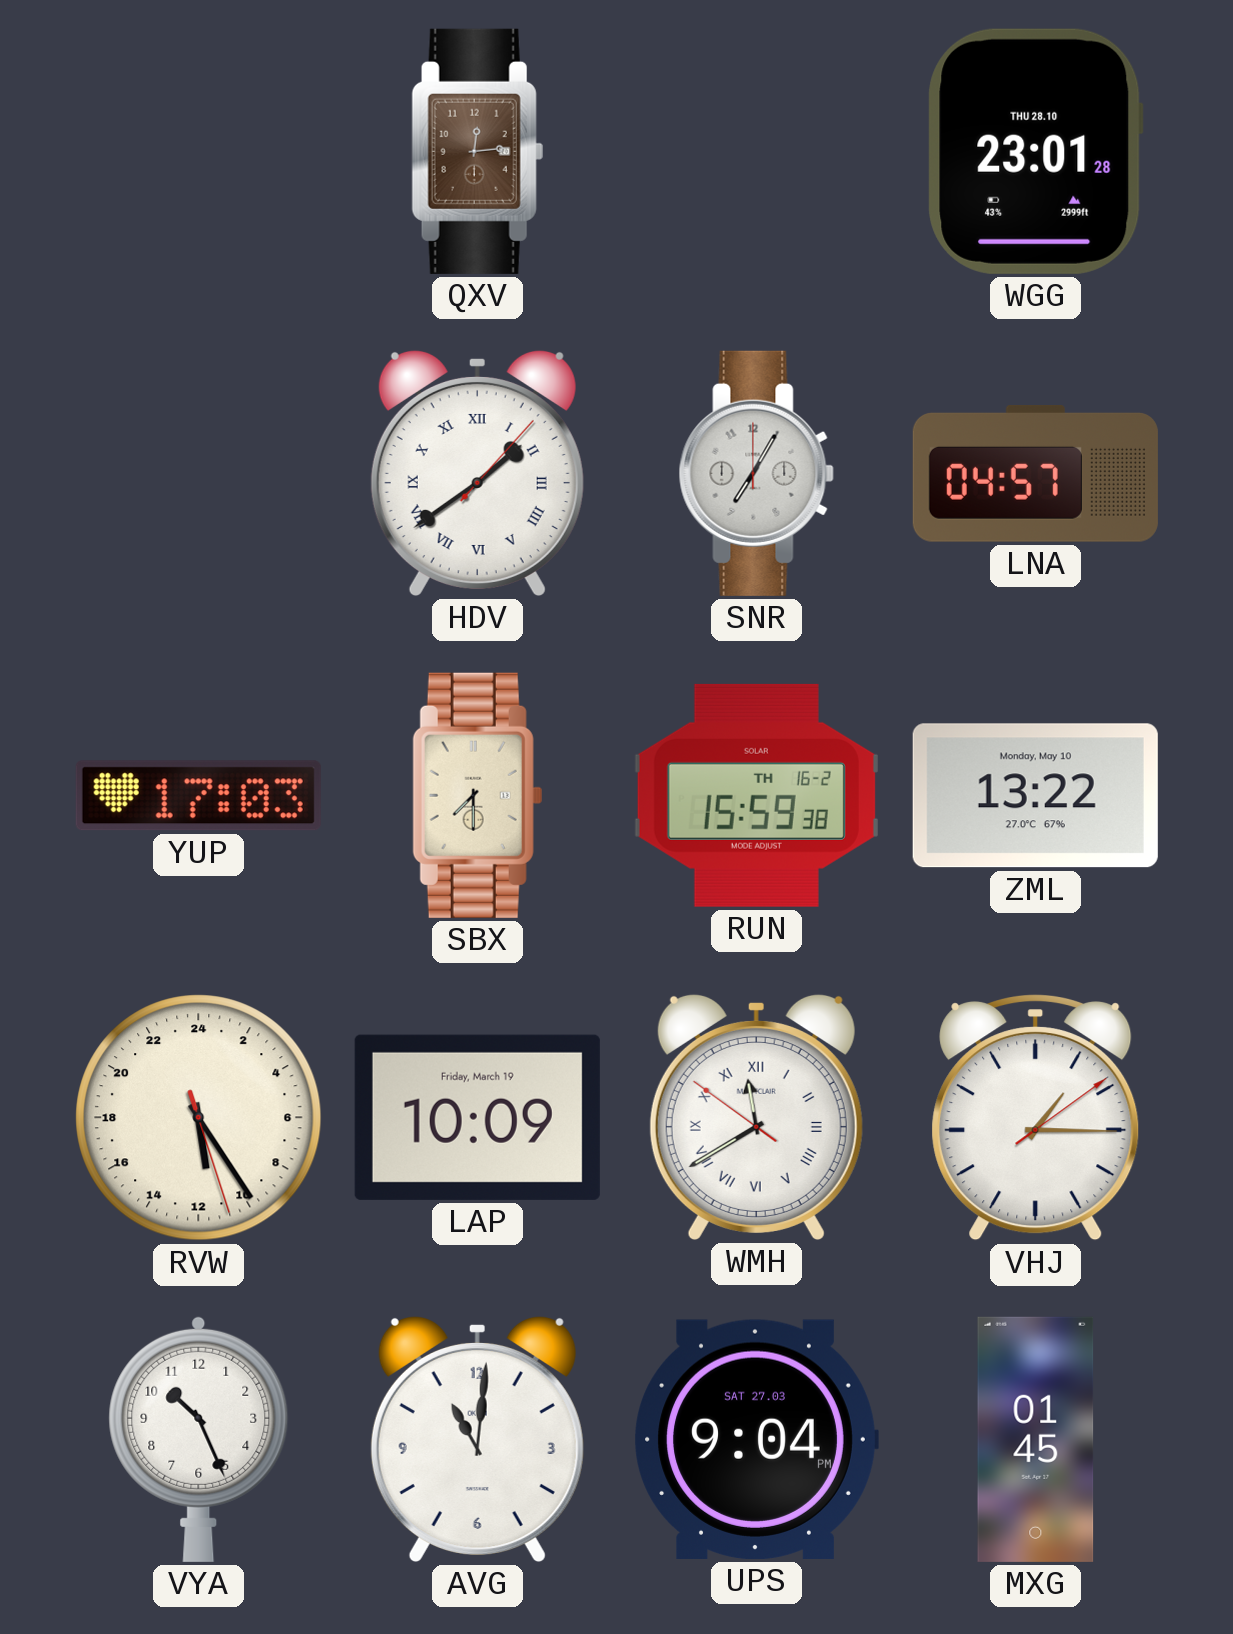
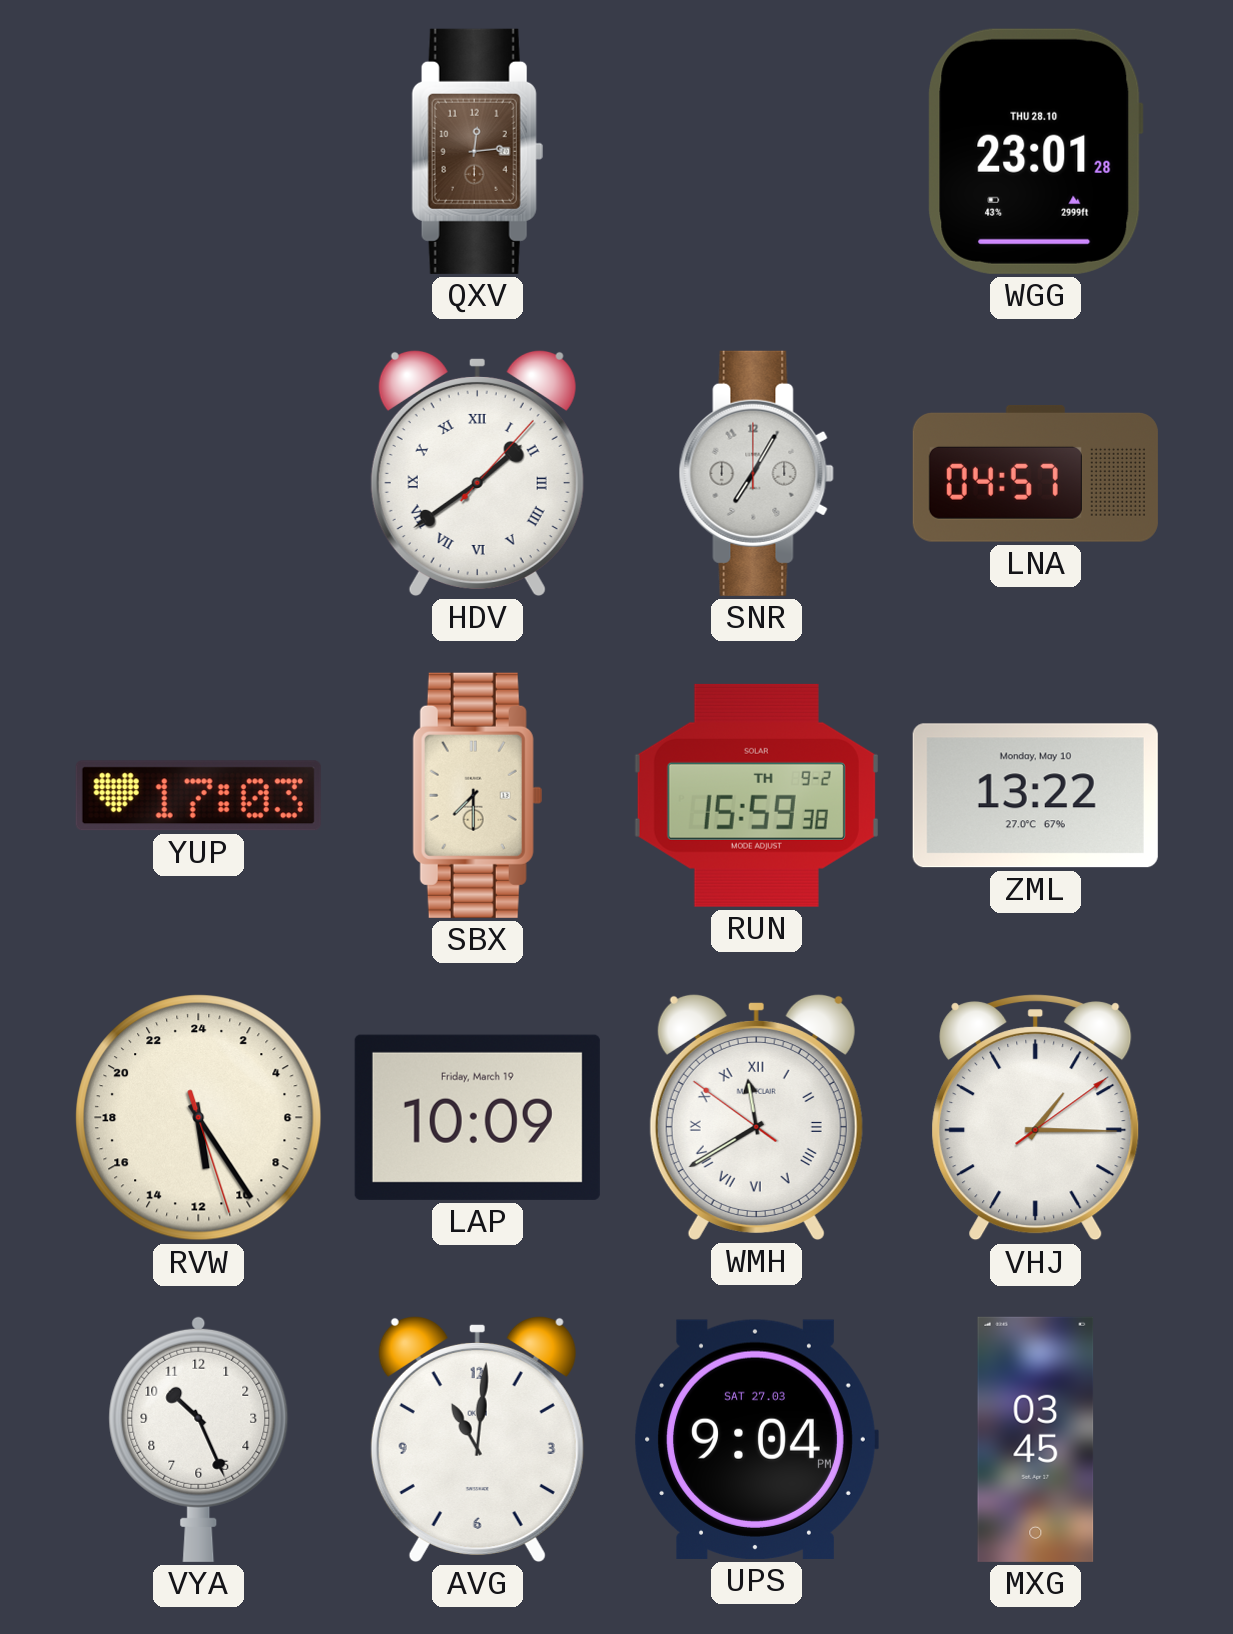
RUN date: TH 16-2 -> TH 9-2 (756, 795)
MXG: 01:45 -> 03:45 (1036, 1439)
